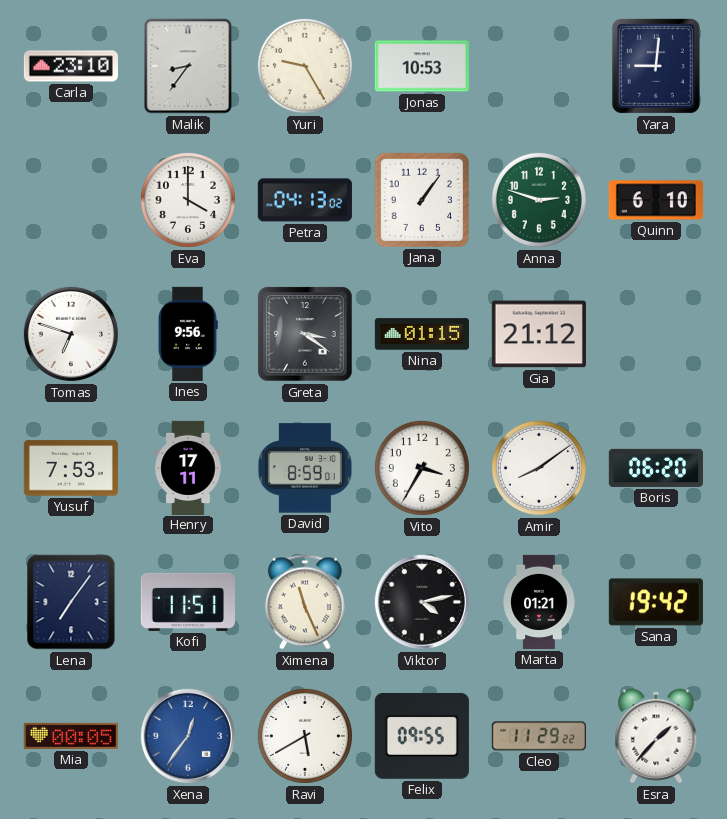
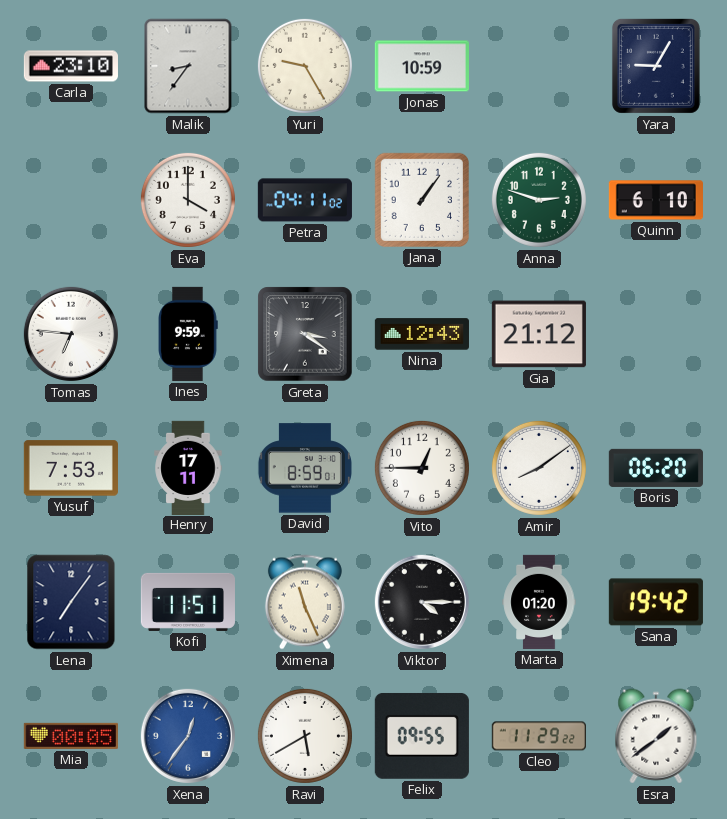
Jonas: 10:53 -> 10:59 (422, 66)
Yara: 9:01 -> 9:05 (656, 66)
Petra: 04:13 -> 04:11 (305, 200)
Tomas: 6:48 -> 6:46 (71, 334)
Ines: 9:56 -> 9:59 (188, 334)
Nina: 01:15 -> 12:43 (422, 334)
Vito: 3:35 -> 12:45 (422, 468)
Viktor: 4:13 -> 4:15 (422, 602)
Marta: 01:21 -> 01:20 (539, 602)
Esra: 1:37 -> 1:39 (656, 736)
